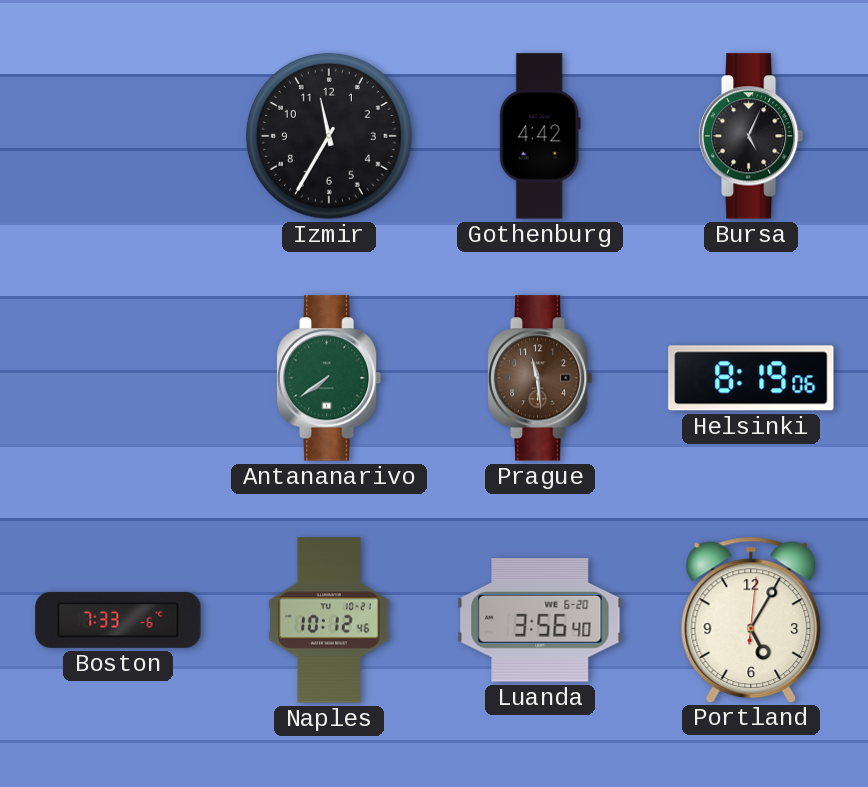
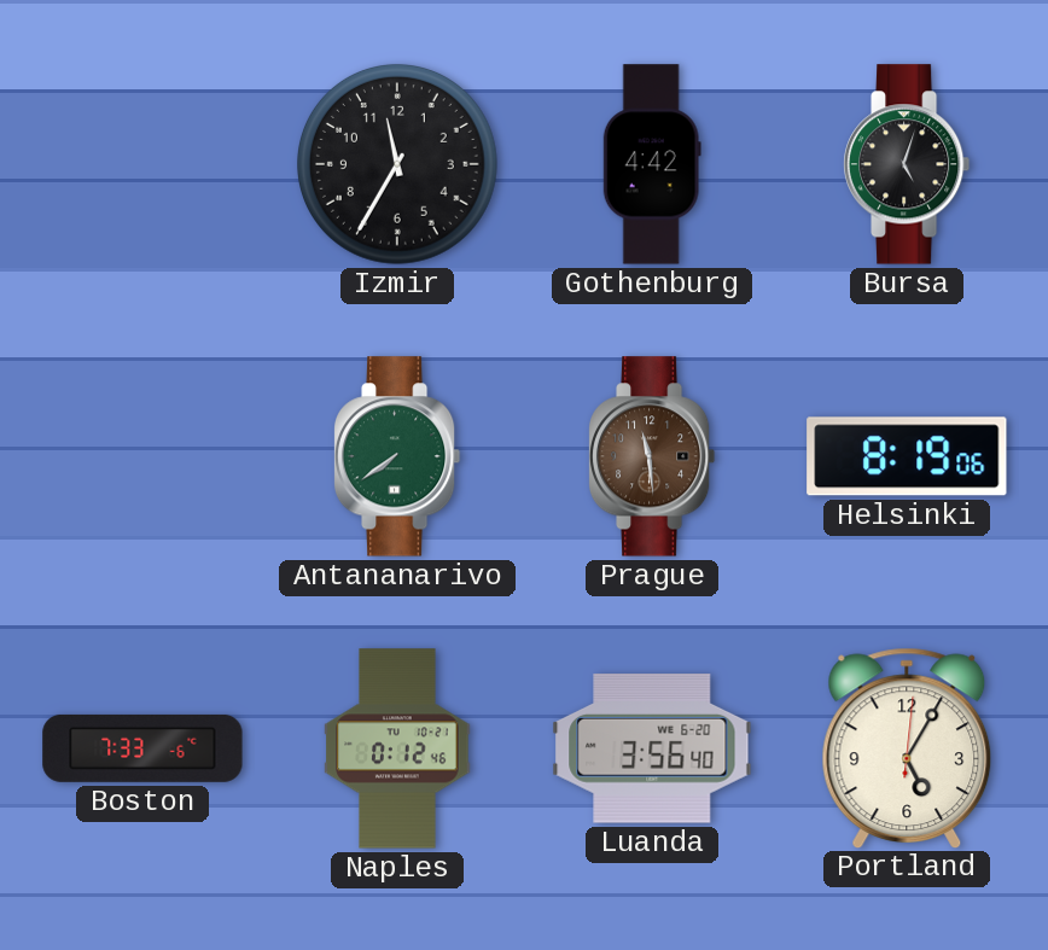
Bursa: 5:04 -> 5:03 (907, 164)
Naples: 10:12 -> 0:12 (397, 748)
